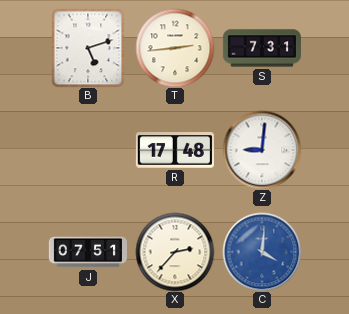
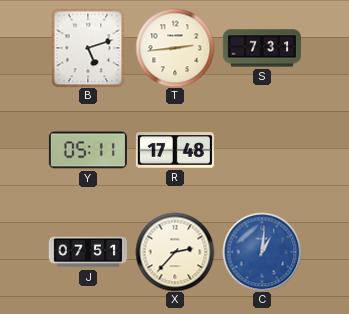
Y: none -> 05:11 (88, 150)
Z: 9:01 -> none (262, 150)
C: 4:01 -> 1:01 (262, 252)
